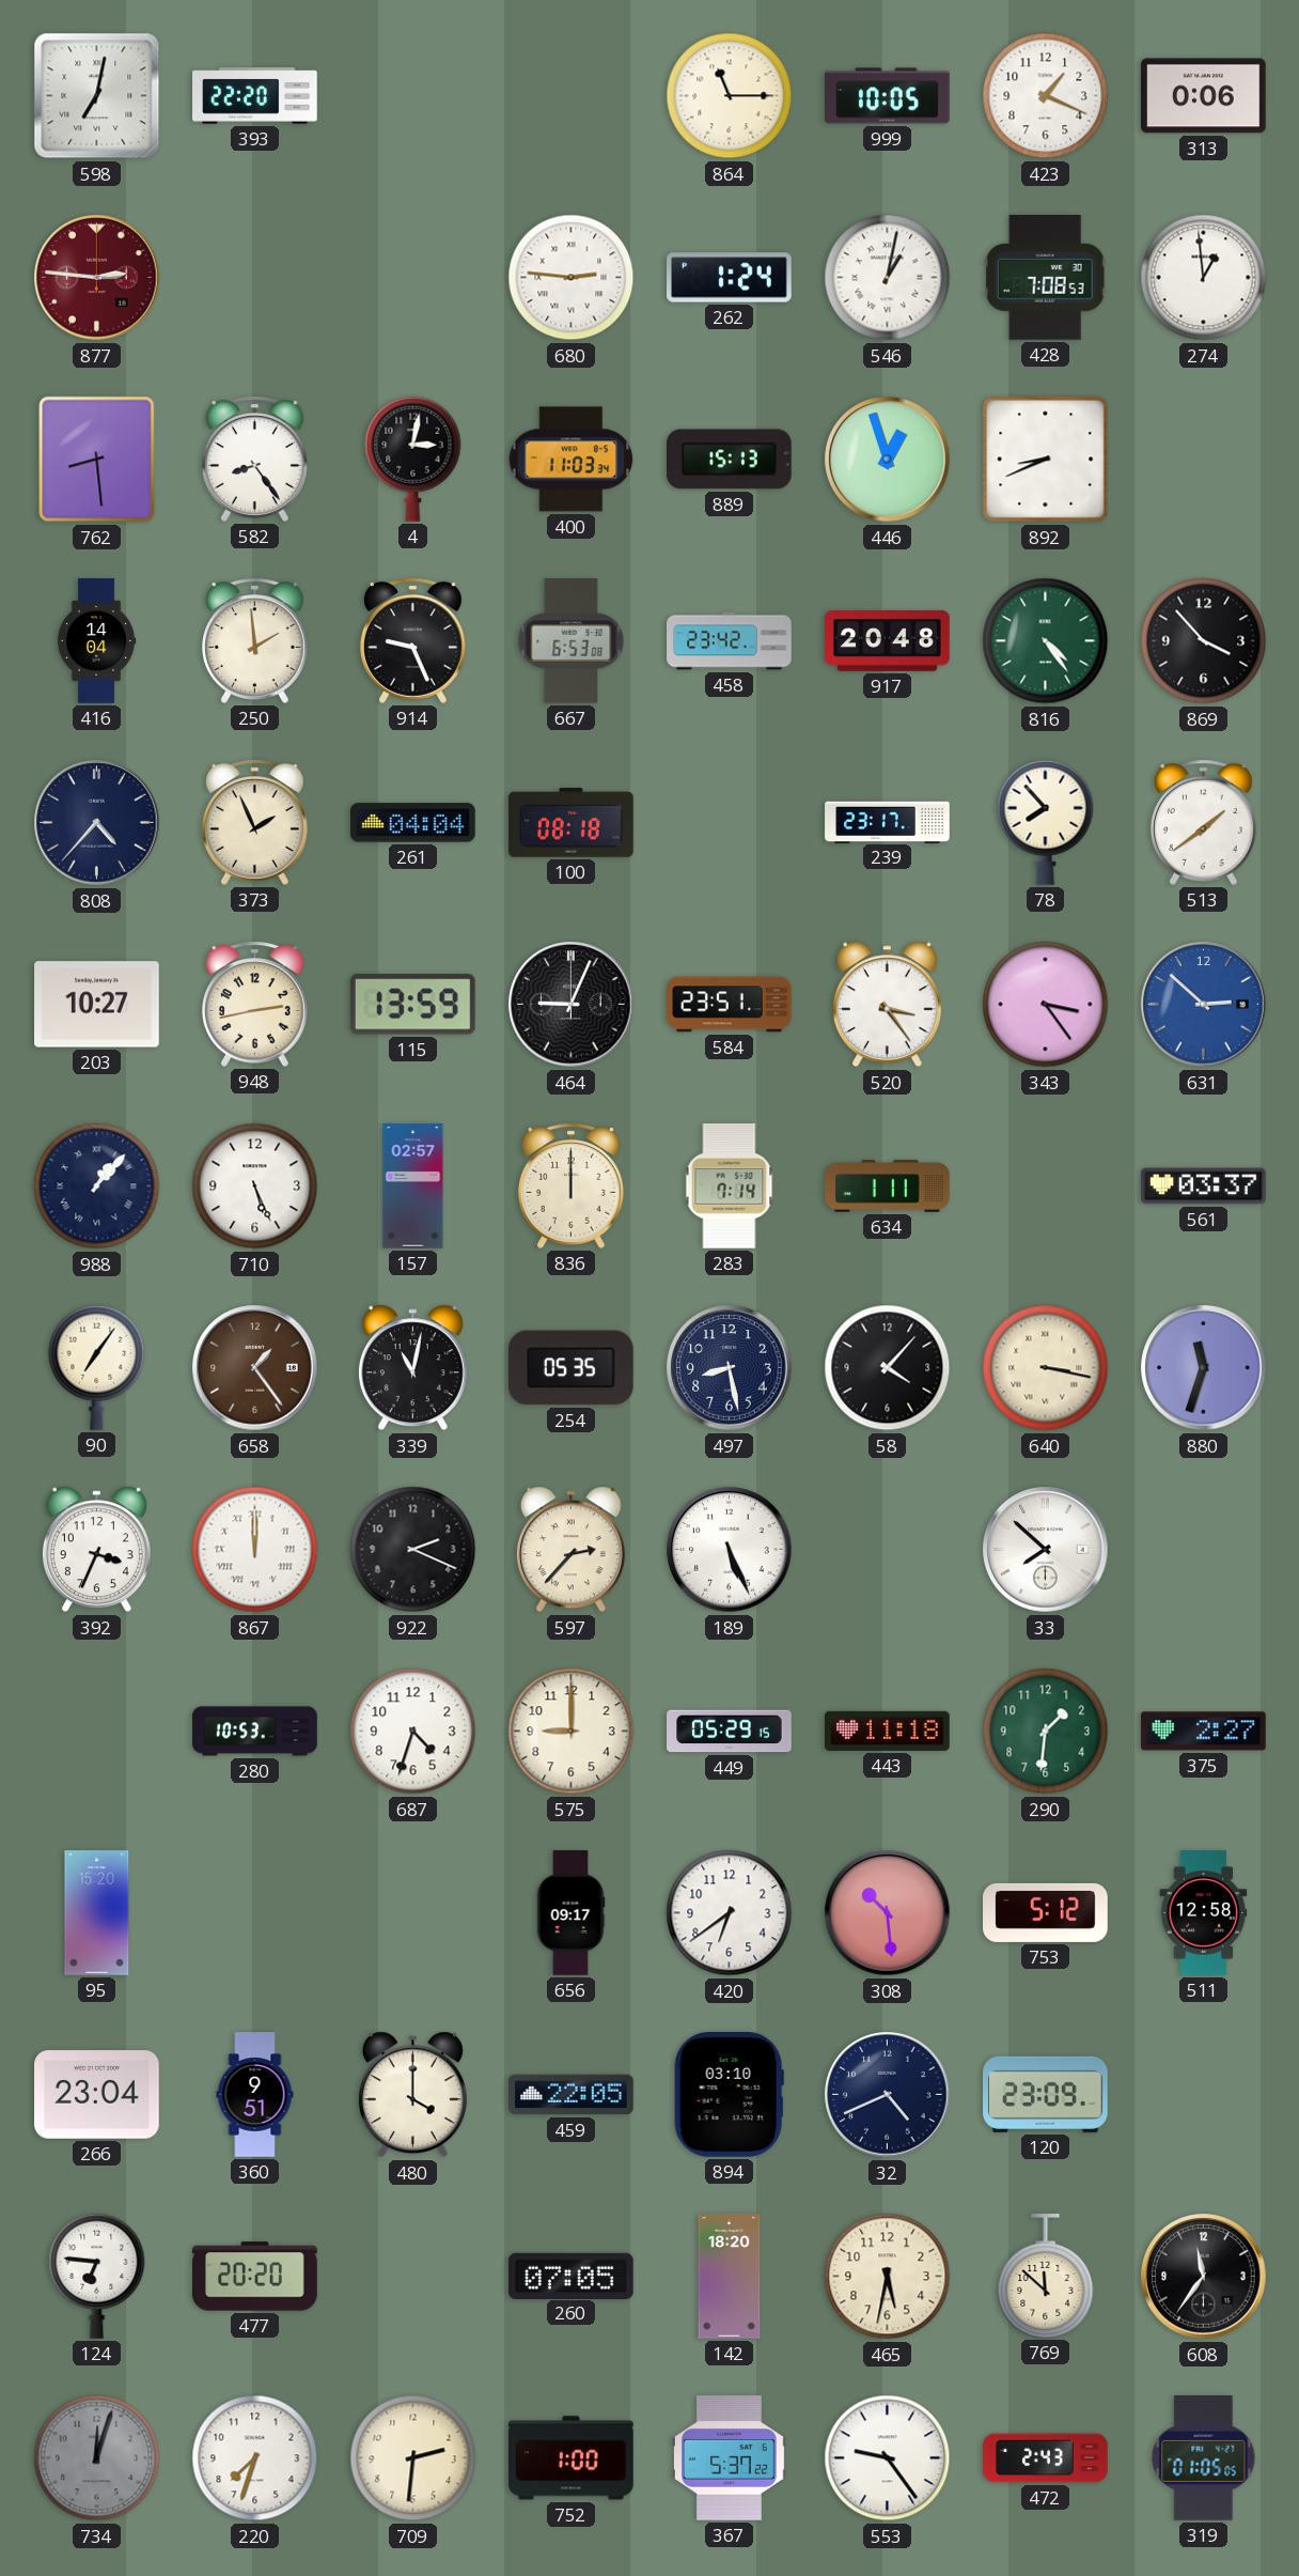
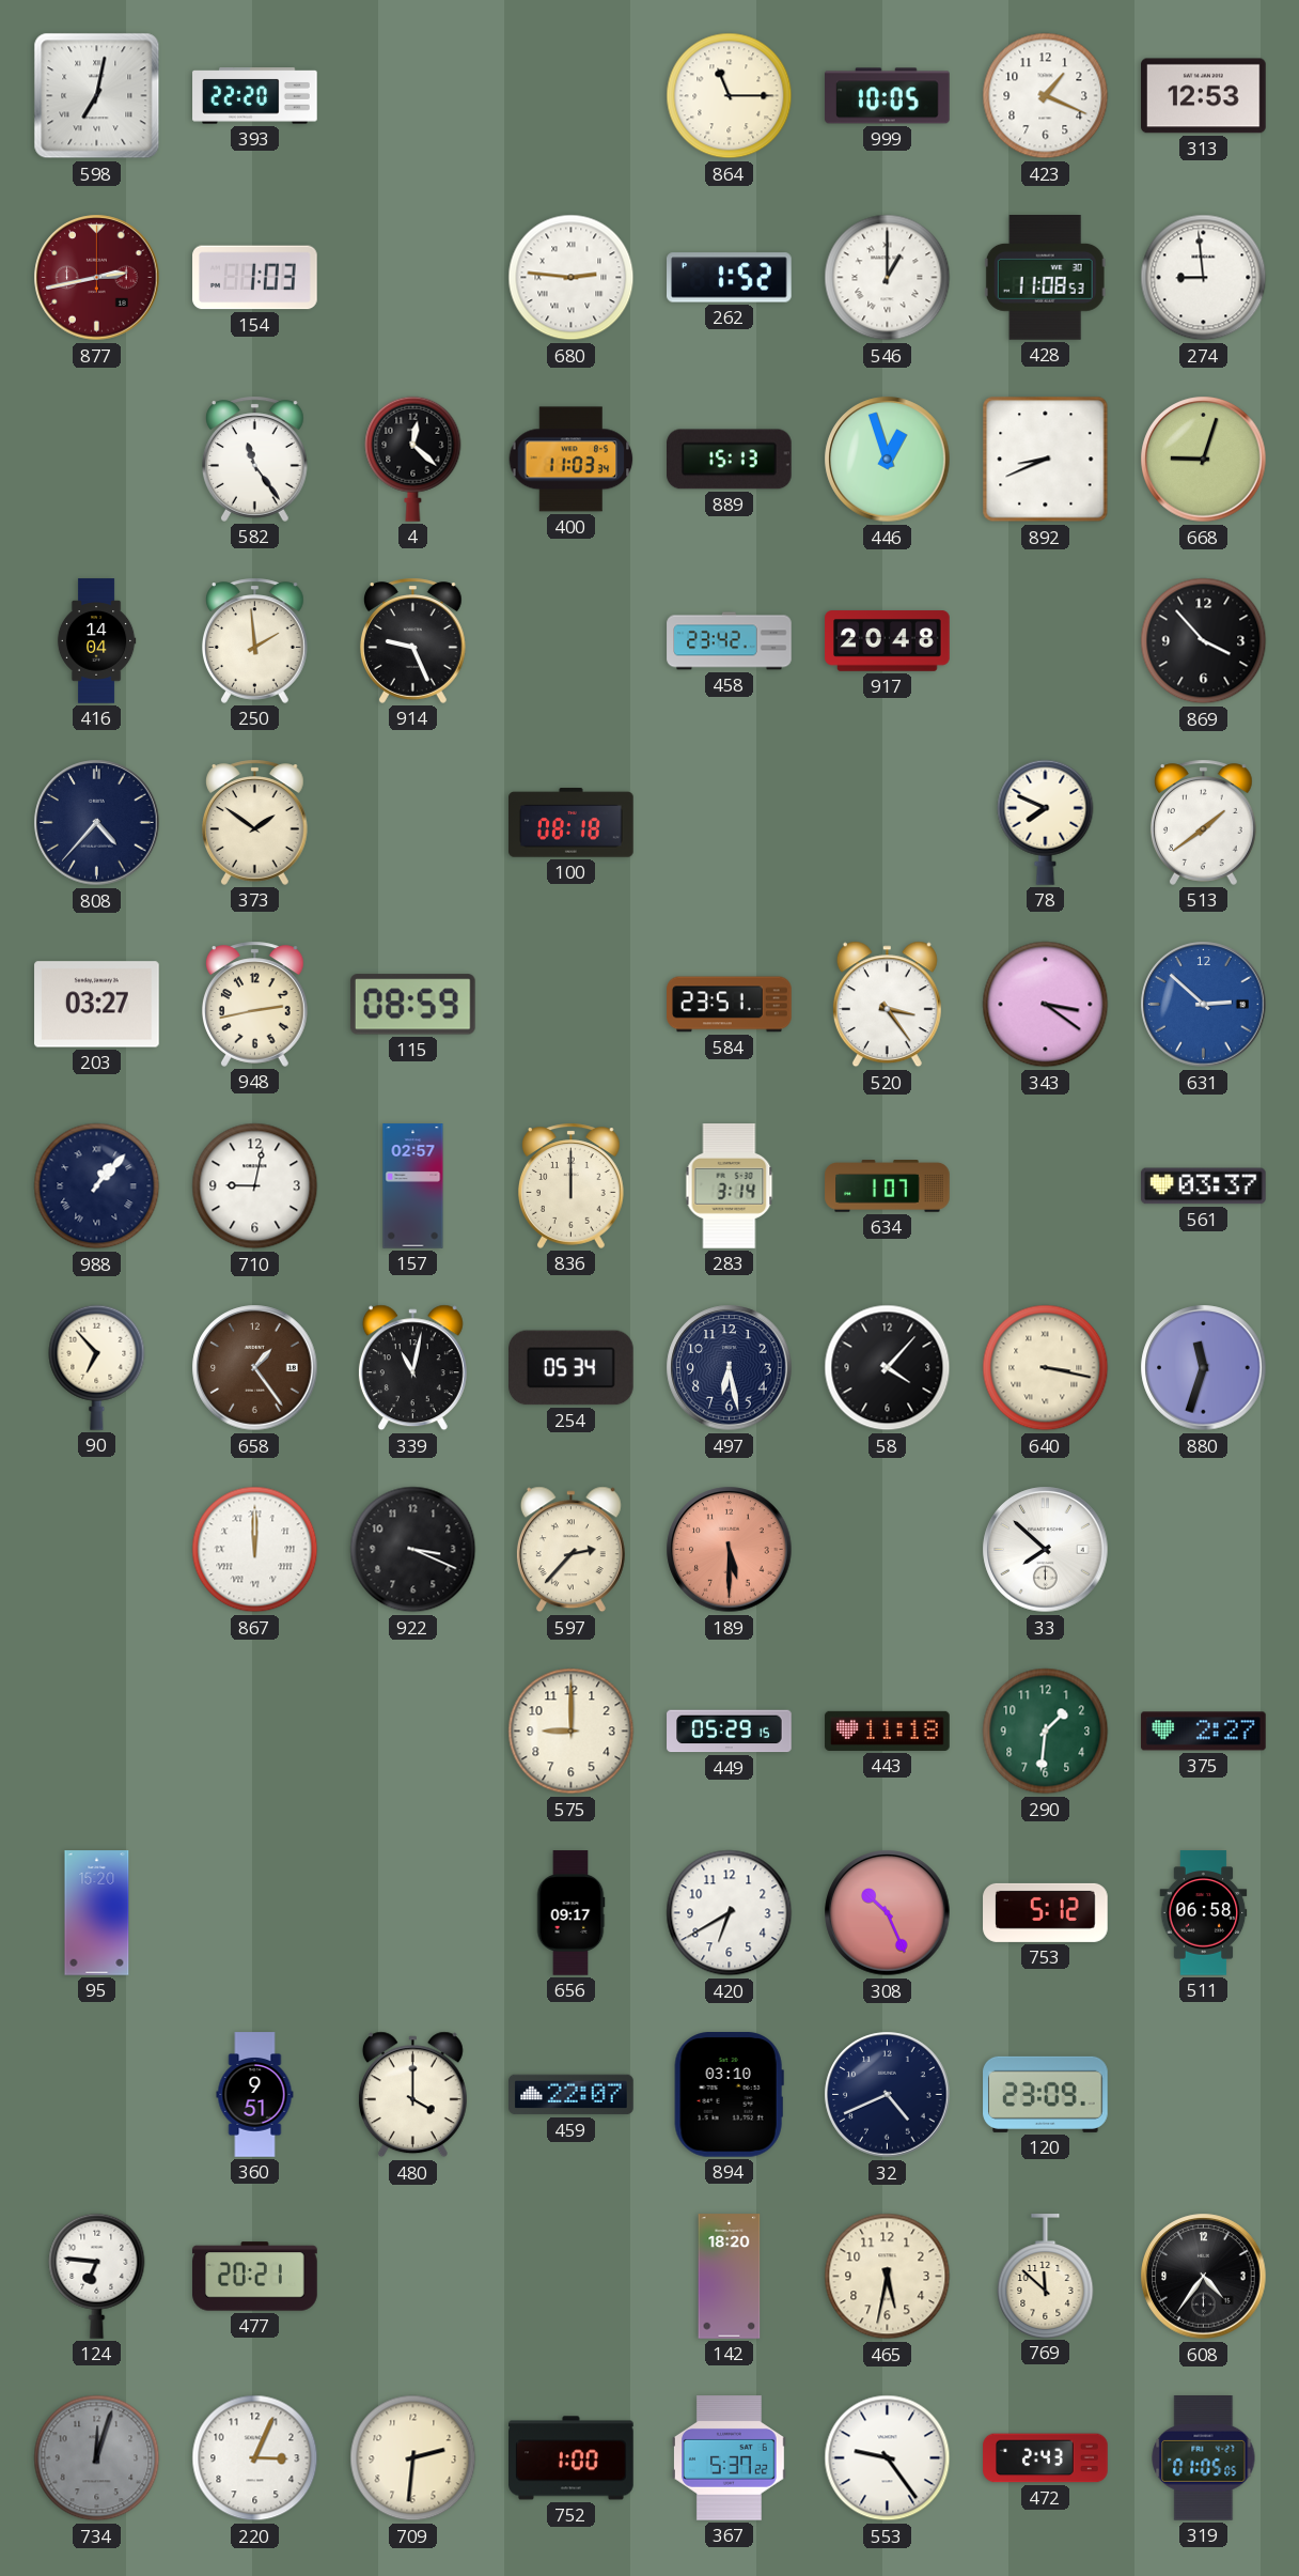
313: 0:06 -> 12:53 (1204, 96)
877: 2:46 -> 2:43 (97, 278)
154: none -> 1:03 (255, 278)
262: 1:24 -> 1:52 (730, 278)
546: 1:02 -> 1:00 (888, 278)
428: 7:08 -> 11:08 (1045, 278)
274: 12:59 -> 8:59 (1204, 278)
762: 8:29 -> none (97, 460)
582: 8:24 -> 11:24 (254, 459)
4: 3:02 -> 12:22 (413, 459)
668: none -> 9:03 (1204, 460)
667: 6:53 -> none (572, 641)
816: 4:24 -> none (1046, 641)
373: 1:56 -> 1:51 (254, 822)
261: 04:04 -> none (413, 823)
239: 23:17 -> none (888, 822)
78: 7:53 -> 7:49 (1046, 822)
203: 10:27 -> 03:27 (97, 1005)
115: 13:59 -> 08:59 (412, 1005)
464: 9:04 -> none (572, 1005)
343: 3:24 -> 3:21 (1046, 1005)
710: 5:26 -> 9:02 (255, 1186)
283: 7:14 -> 3:14 (730, 1186)
634: 1:11 -> 1:07 (888, 1186)
90: 7:06 -> 6:53 (97, 1367)
254: 05:35 -> 05:34 (572, 1368)
497: 8:28 -> 6:28 (730, 1368)
392: 3:34 -> none (96, 1550)
922: 2:19 -> 3:19 (413, 1550)
189: 5:26 -> 5:30 (730, 1550)
189 dial: white -> salmon (730, 1550)
280: 10:53 -> none (255, 1732)
687: 4:33 -> none (413, 1732)
420: 6:39 -> 6:40 (730, 1913)
308: 10:29 -> 10:26 (888, 1913)
511: 12:58 -> 06:58 (1204, 1913)
266: 23:04 -> none (97, 2095)
459: 22:05 -> 22:07 (572, 2095)
477: 20:20 -> 20:21 (255, 2277)
260: 07:05 -> none (572, 2276)
608: 11:36 -> 4:36 (1204, 2277)
220: 7:33 -> 3:04 (255, 2458)
